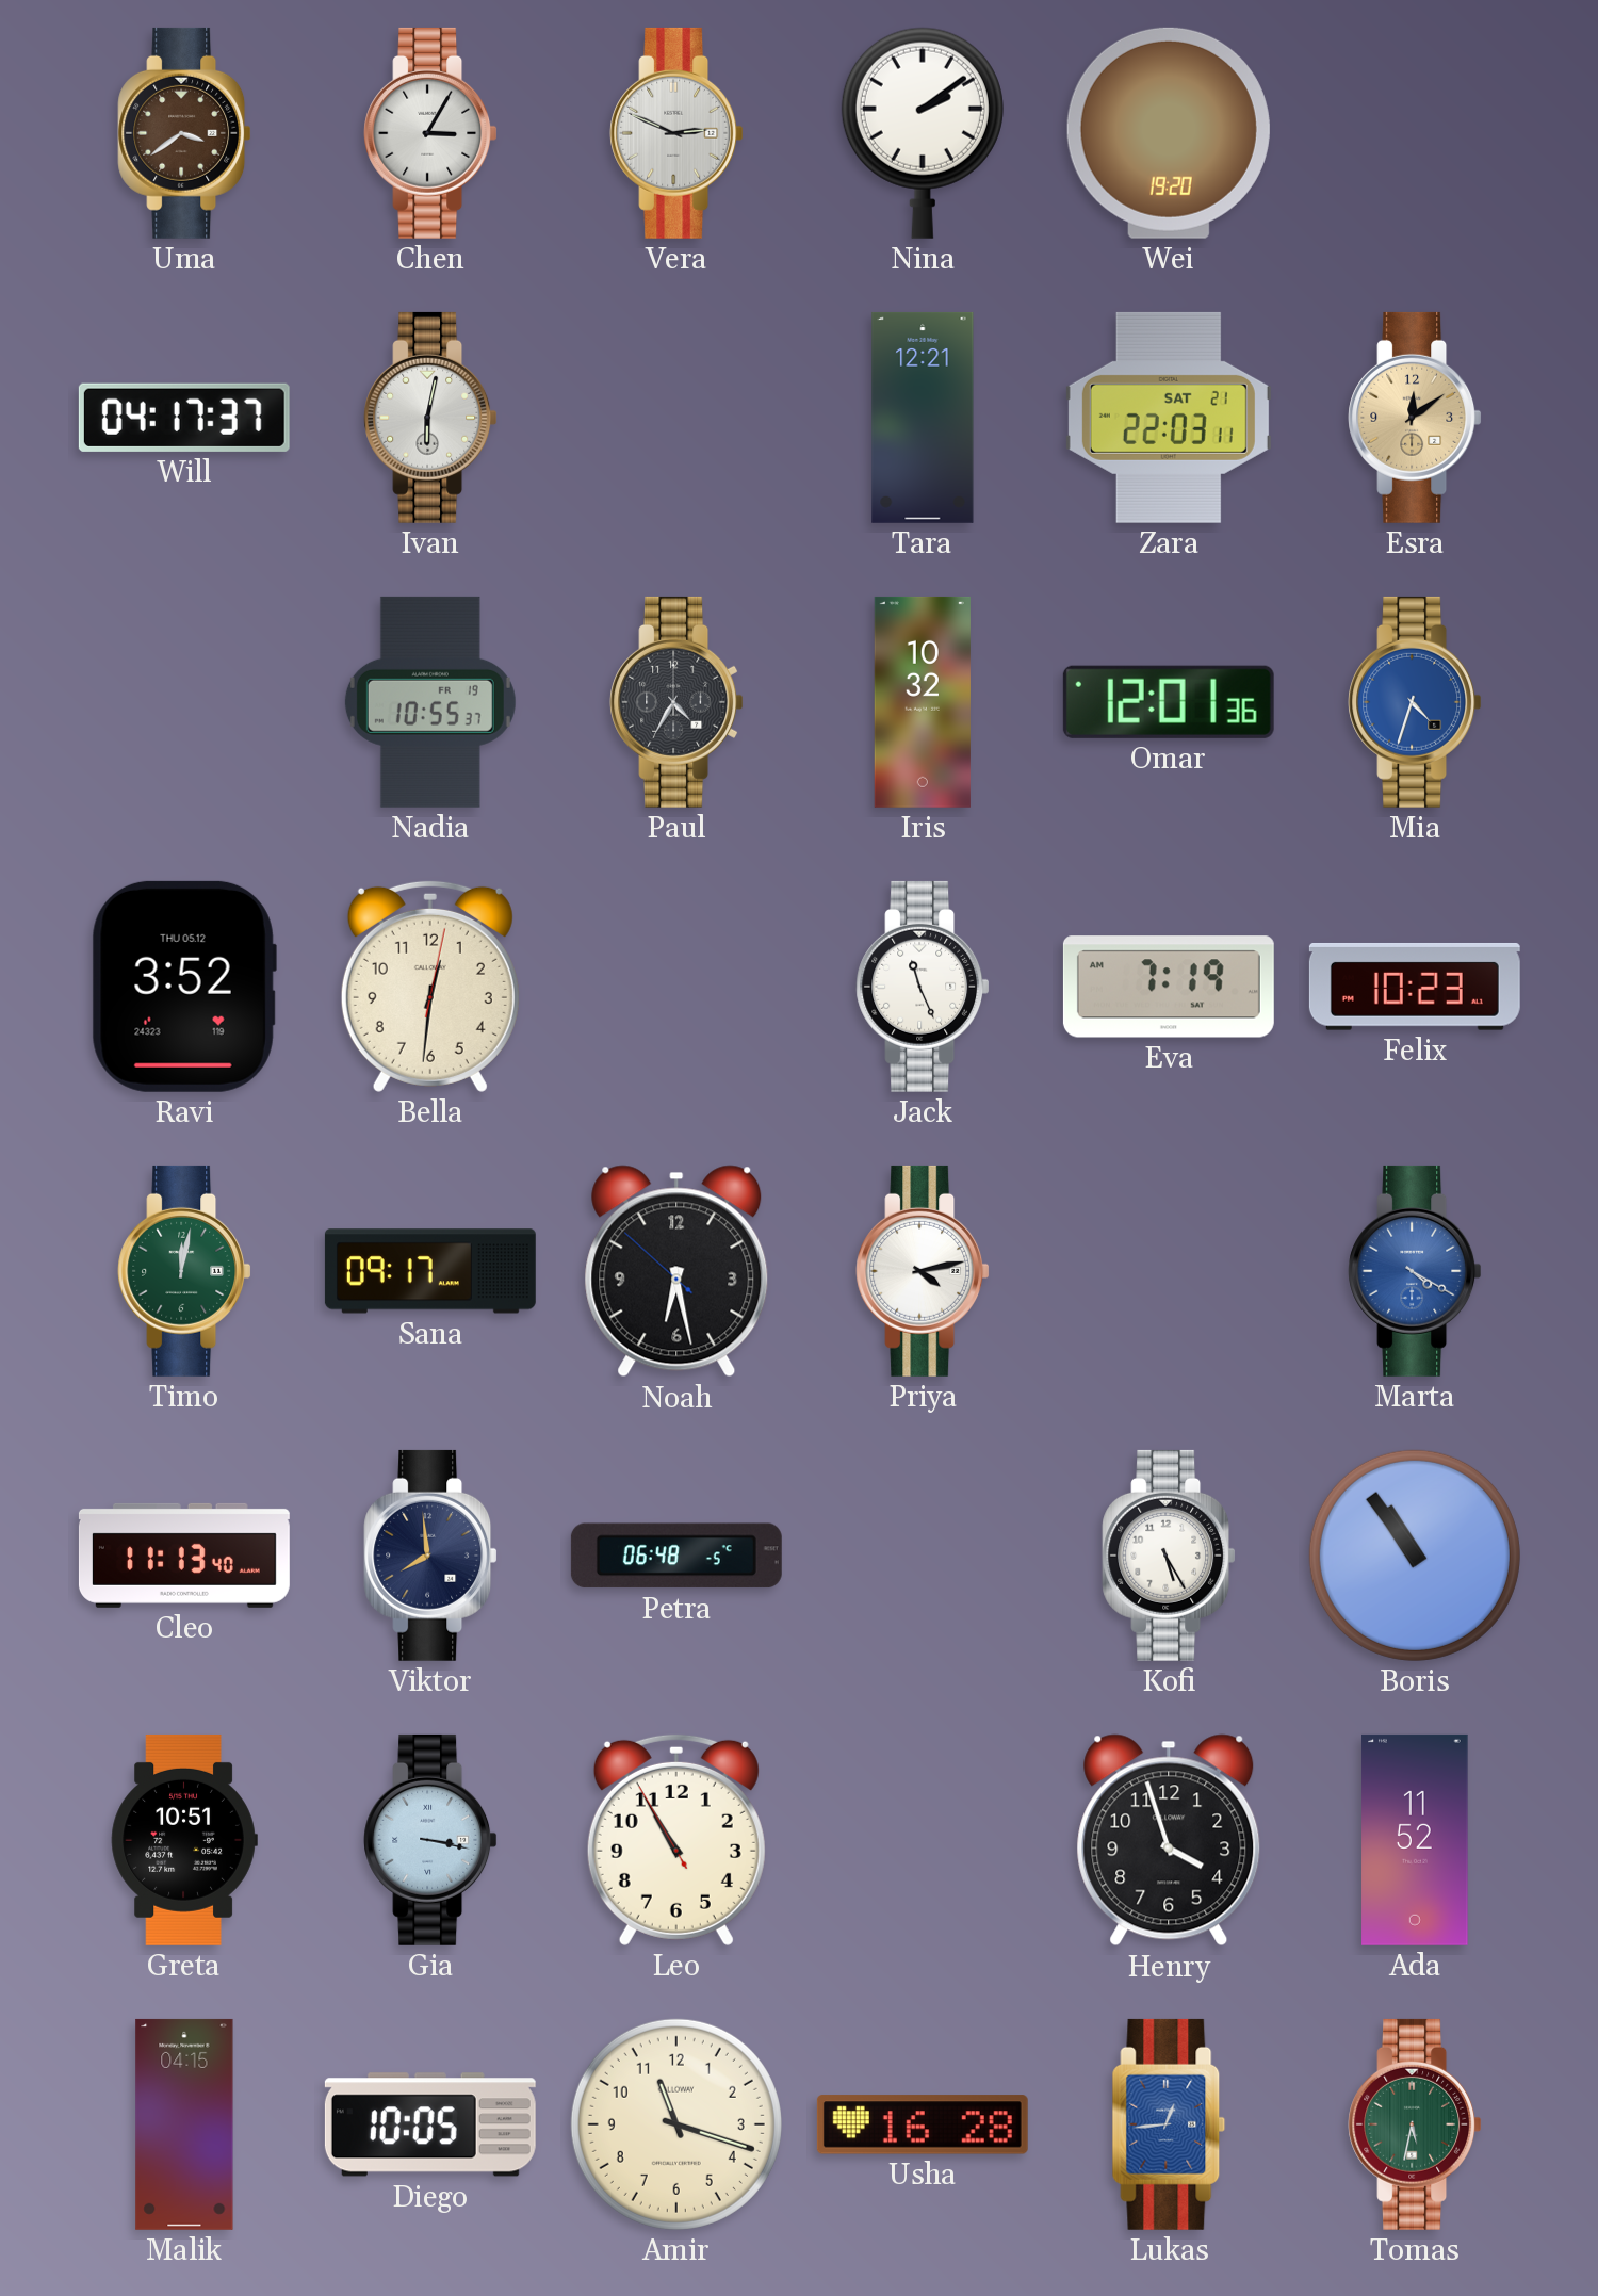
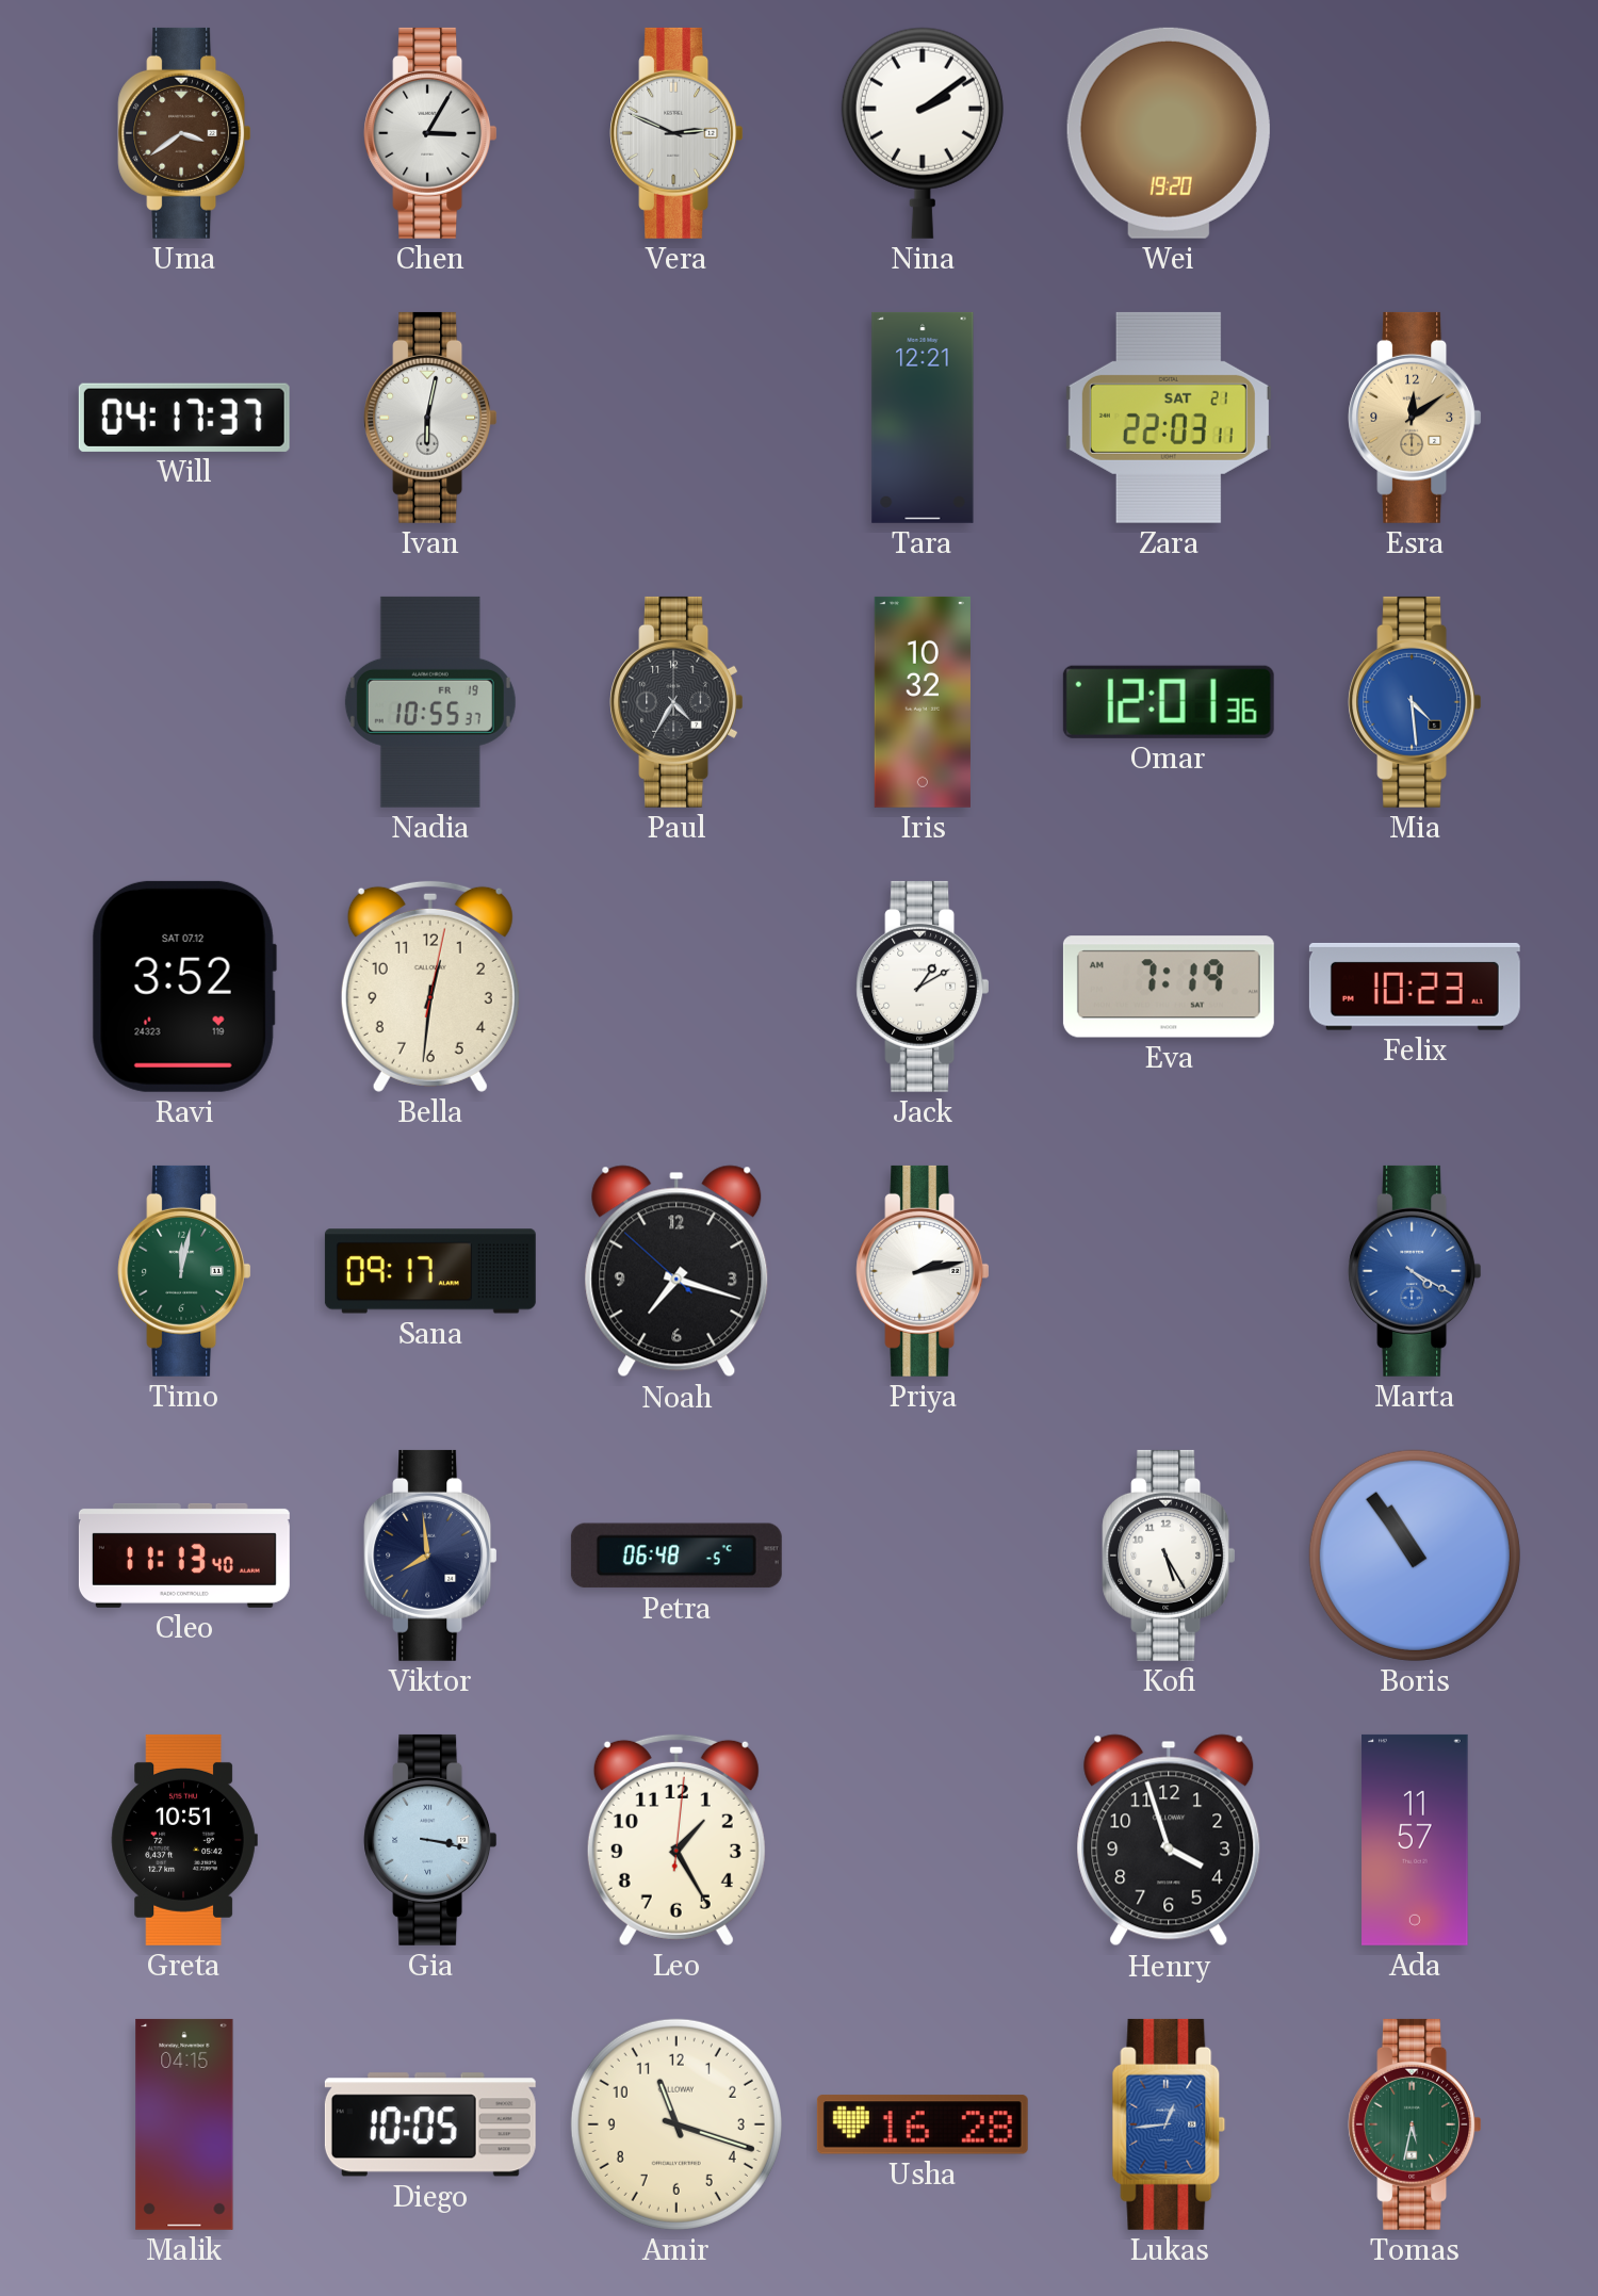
Mia: 4:33 -> 4:29 (1415, 702)
Ravi date: THU 05.12 -> SAT 07.12 (184, 987)
Jack: 11:26 -> 1:10 (923, 987)
Noah: 6:27 -> 7:17 (676, 1271)
Priya: 4:13 -> 2:13 (923, 1271)
Leo: 10:54 -> 1:25 (676, 1839)
Ada: 11:52 -> 11:57 (1415, 1840)
